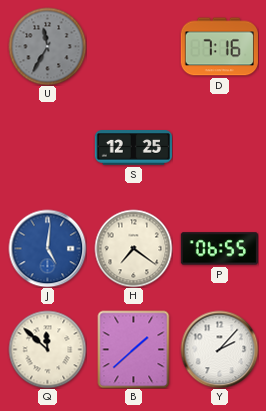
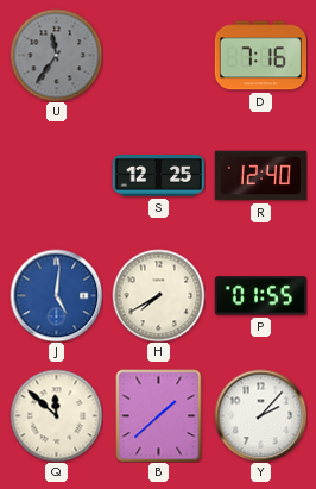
U: 11:35 -> 11:36 (56, 55)
R: none -> 12:40 (260, 176)
H: 7:21 -> 7:40 (158, 295)
P: 06:55 -> 01:55 (260, 296)
